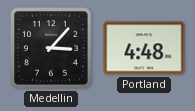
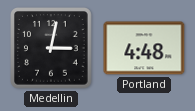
Medellin: 3:07 -> 3:02 (52, 49)
